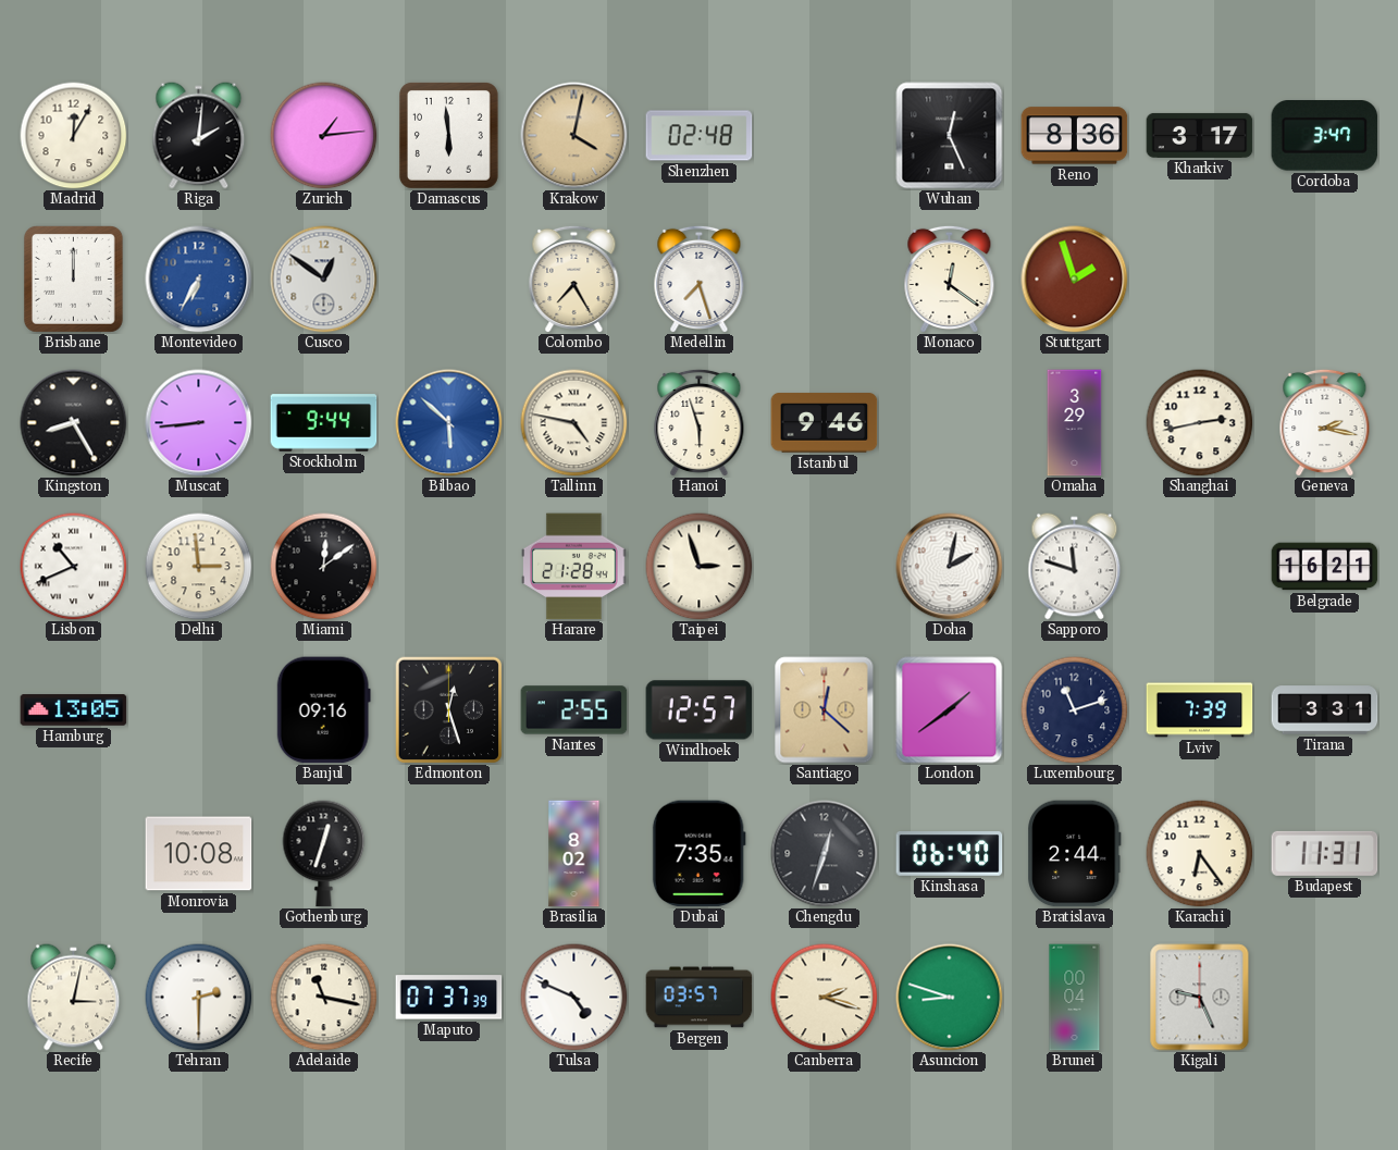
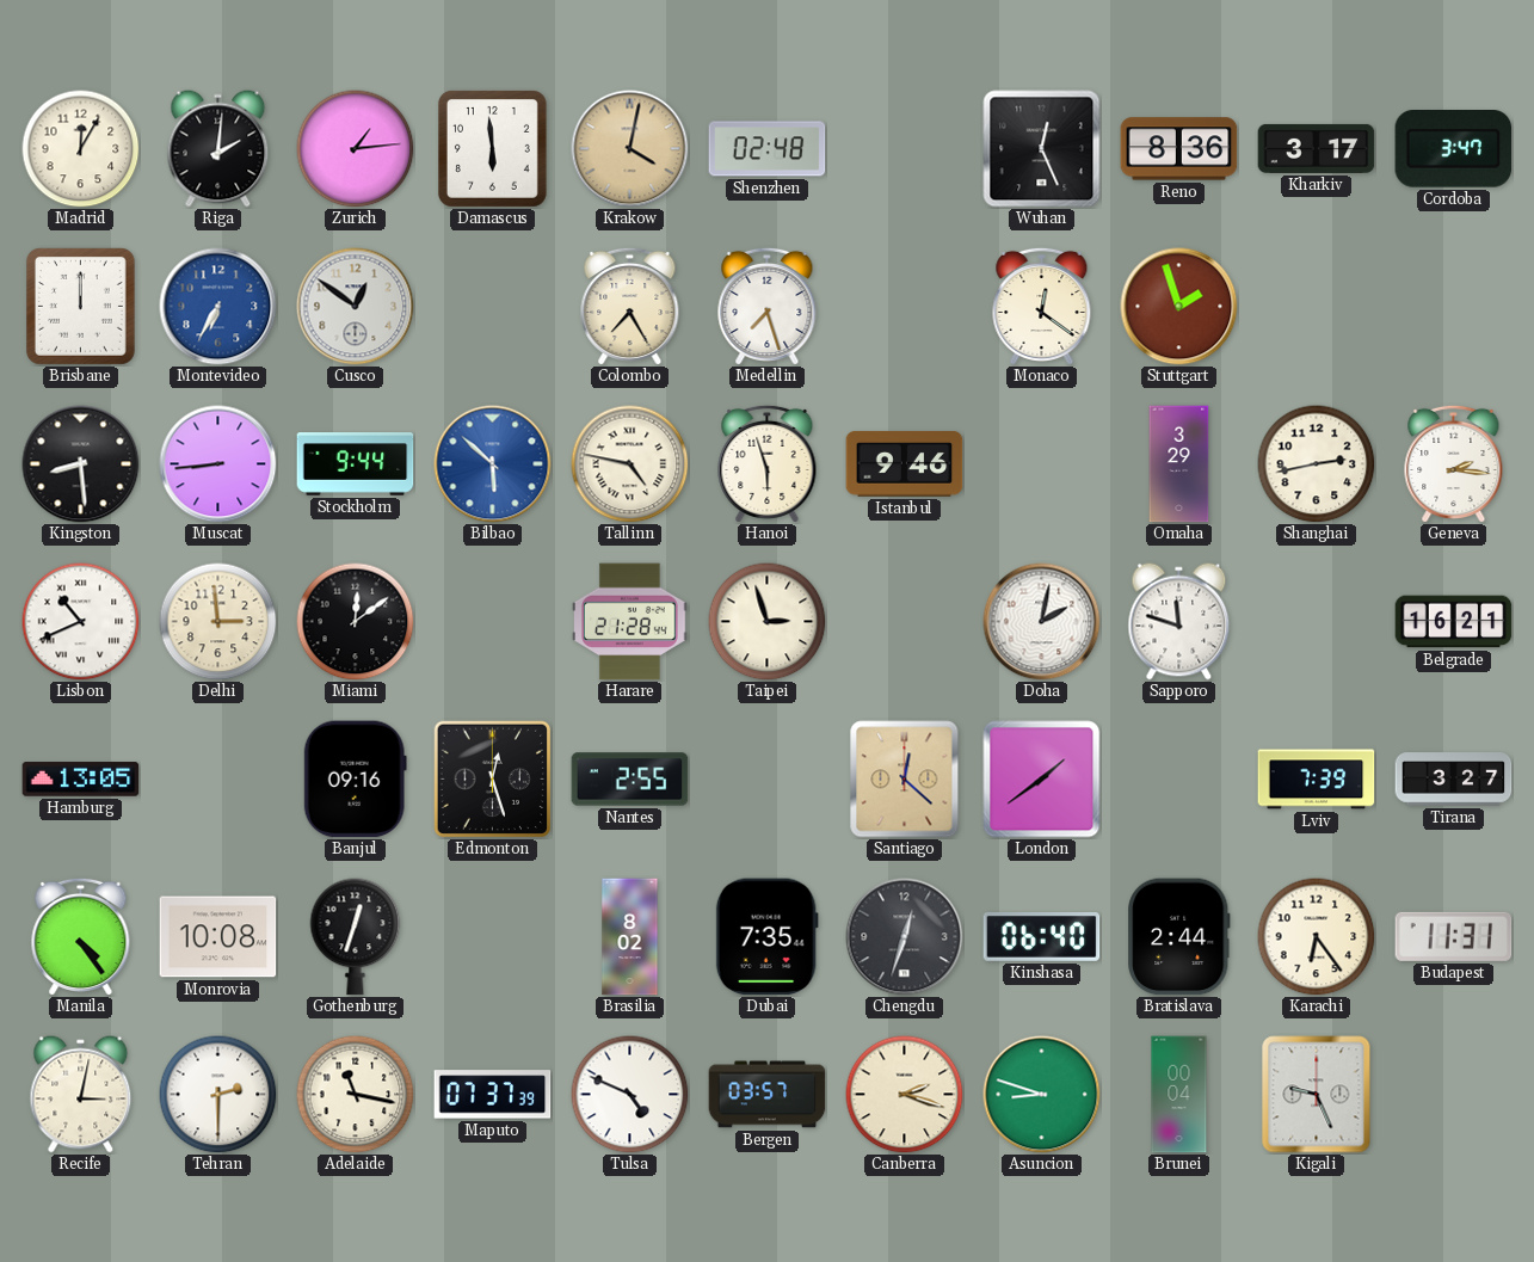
Kingston: 8:25 -> 8:29 (81, 464)
Geneva: 2:17 -> 2:16 (1454, 463)
Windhoek: 12:57 -> none (700, 710)
Luxembourg: 11:12 -> none (1075, 710)
Tirana: 3:31 -> 3:27 (1454, 780)
Manila: none -> 4:24 (81, 936)
